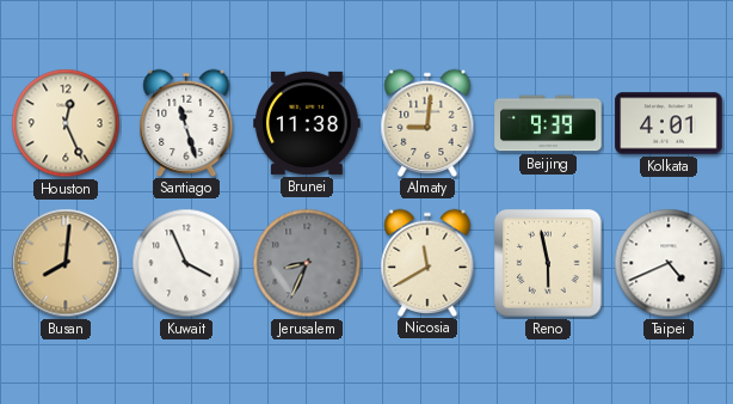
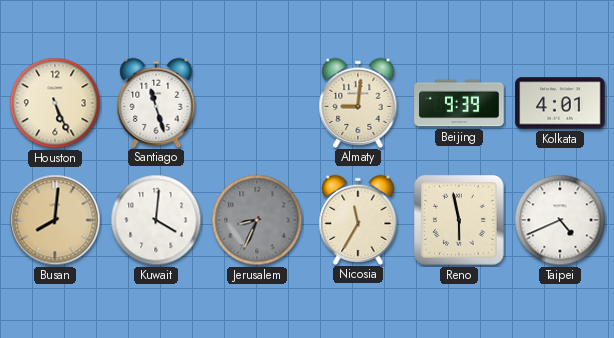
Houston: 12:26 -> 5:26 (55, 103)
Brunei: 11:38 -> none (307, 123)
Kuwait: 3:56 -> 4:01 (156, 220)
Nicosia: 11:40 -> 11:35 (358, 219)
